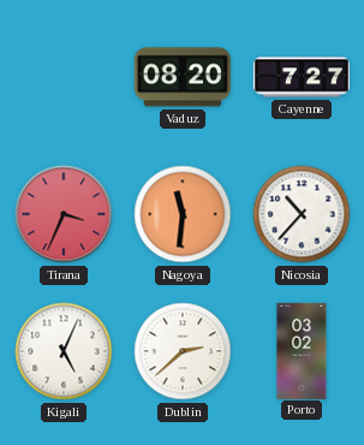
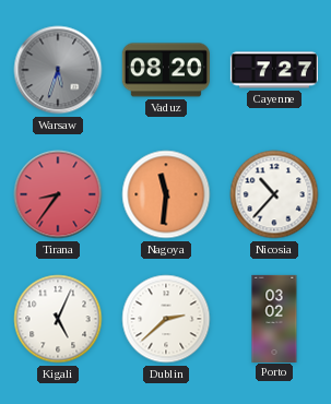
Warsaw: none -> 5:33 (58, 70)
Tirana: 3:34 -> 8:36 (58, 194)
